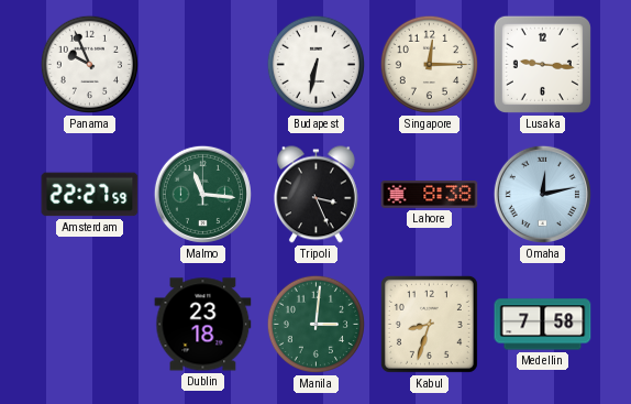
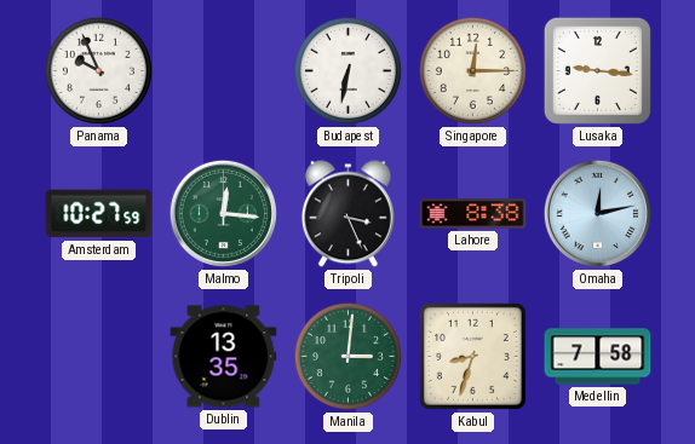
Amsterdam: 22:27 -> 10:27 (99, 214)
Malmo: 11:16 -> 12:16 (223, 213)
Dublin: 23:18 -> 13:35 (224, 357)
